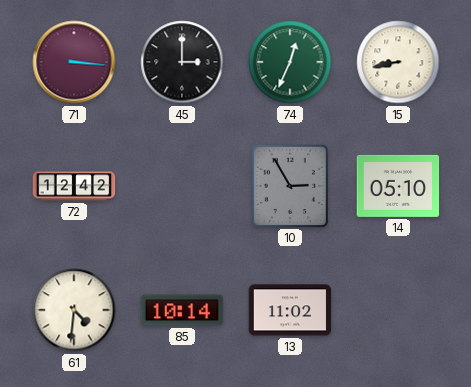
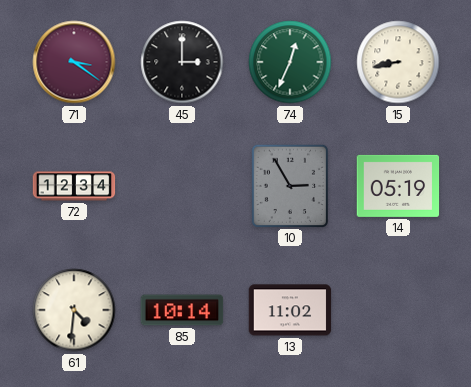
71: 3:16 -> 3:21 (74, 62)
72: 12:42 -> 12:34 (74, 186)
14: 05:10 -> 05:19 (398, 186)
